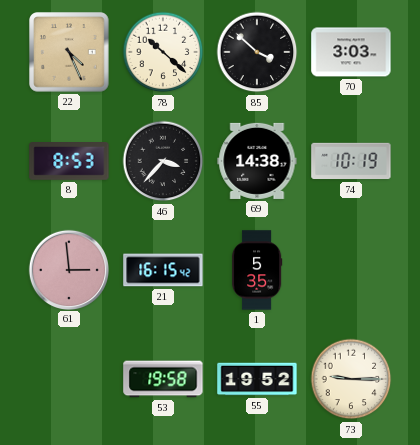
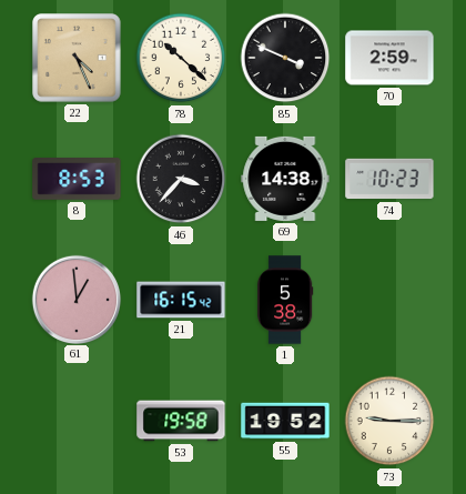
85: 3:52 -> 3:49 (285, 58)
70: 3:03 -> 2:59 (389, 58)
74: 10:19 -> 10:23 (389, 179)
61: 2:59 -> 12:59 (75, 299)
1: 5:35 -> 5:38 (285, 300)
